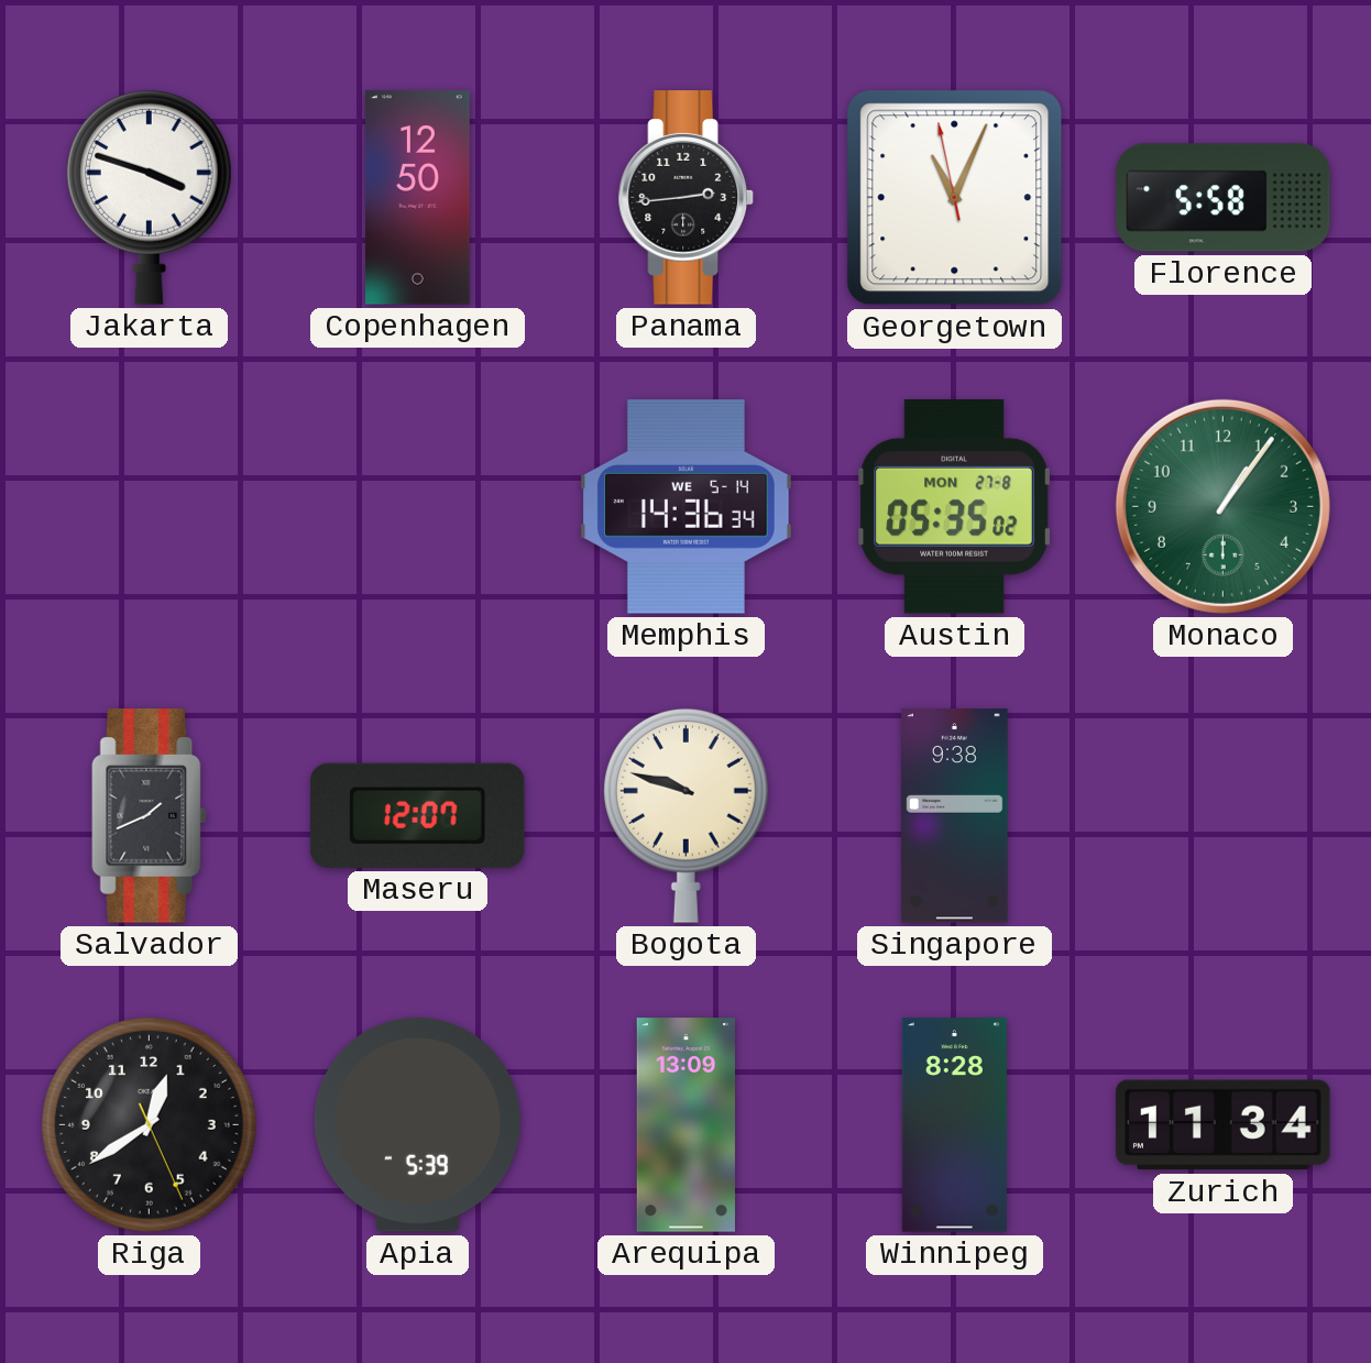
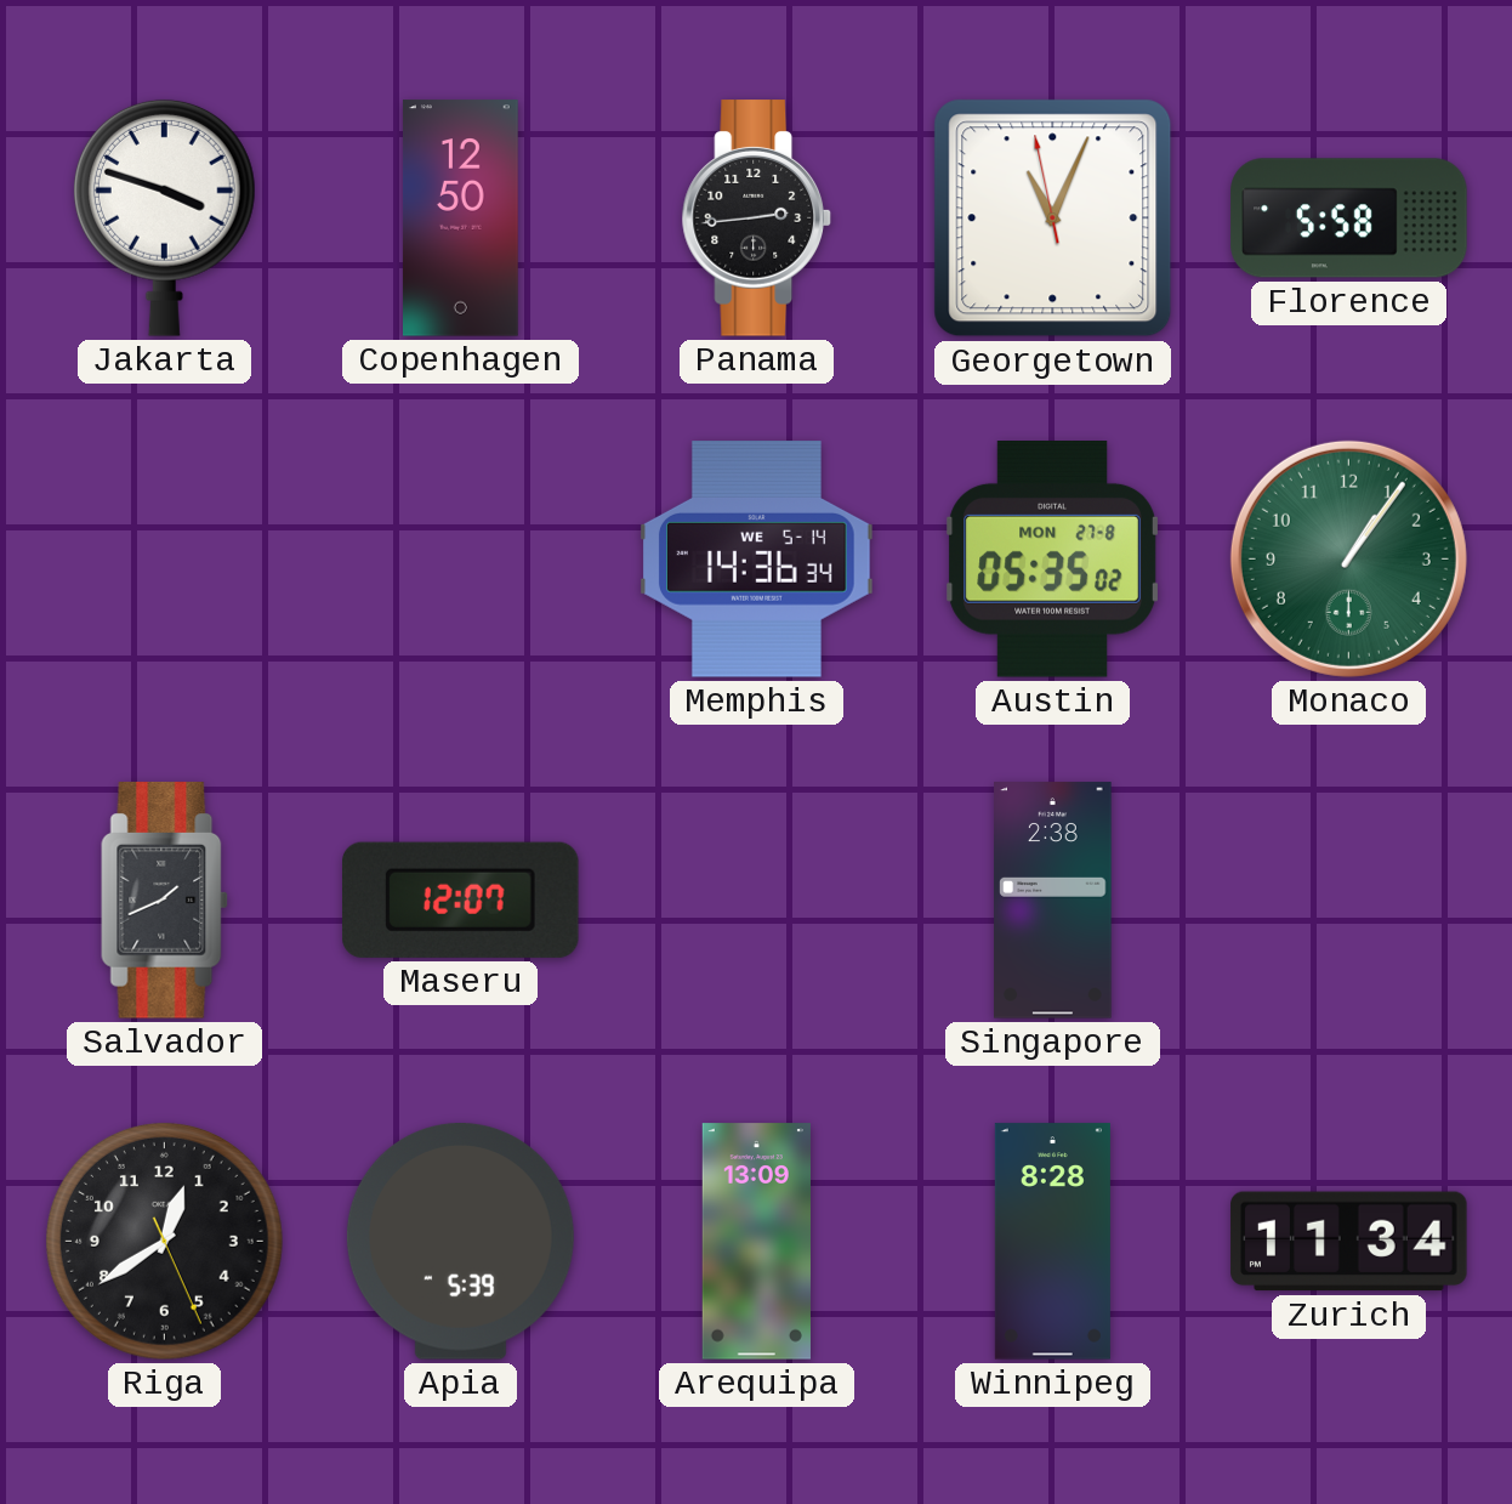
Bogota: 9:48 -> none (685, 815)
Singapore: 9:38 -> 2:38 (1053, 901)
